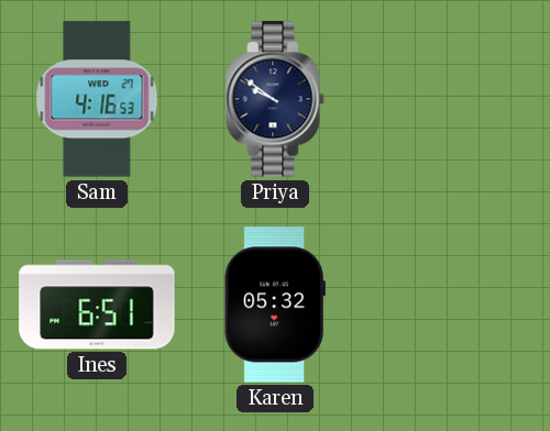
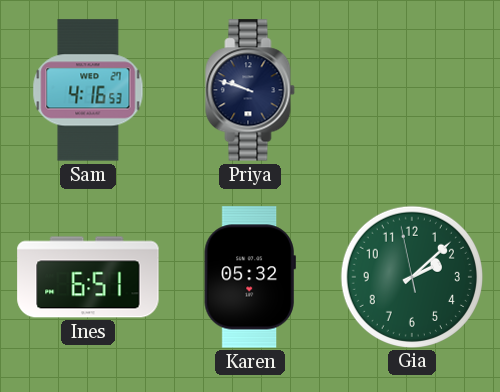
Priya: 9:51 -> 9:48 (250, 90)
Gia: none -> 2:07 (411, 276)
